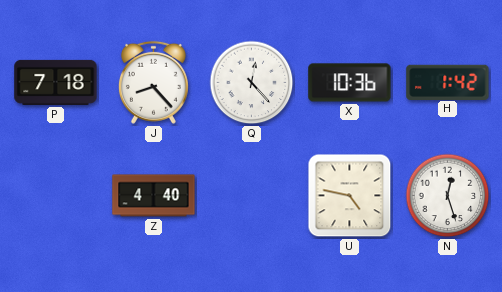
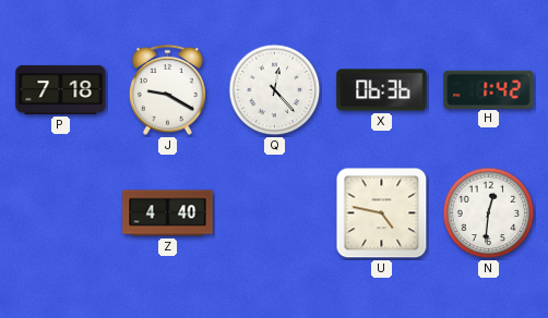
J: 8:23 -> 9:20 (167, 89)
X: 10:36 -> 06:36 (382, 90)
N: 12:27 -> 12:31 (489, 213)
